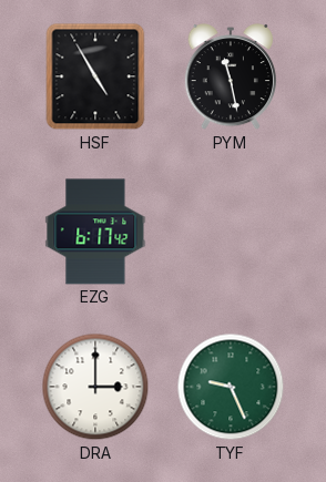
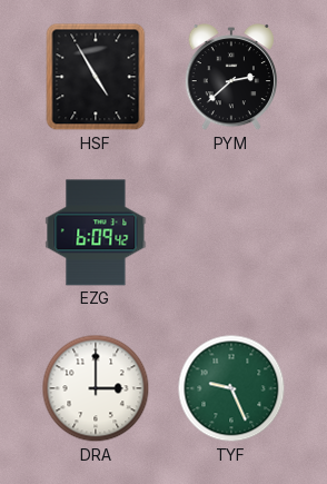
PYM: 11:28 -> 2:38 (231, 78)
EZG: 6:17 -> 6:09 (96, 233)
